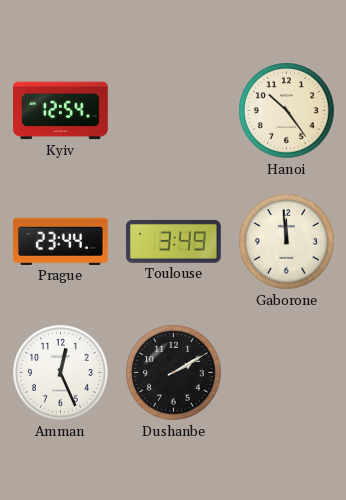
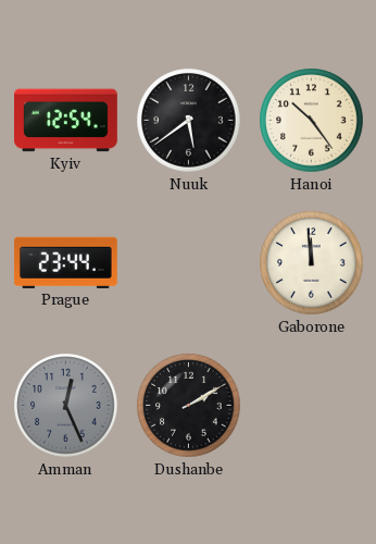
Nuuk: none -> 5:39 (189, 121)
Toulouse: 3:49 -> none (173, 241)
Amman dial: white -> grey (66, 406)
